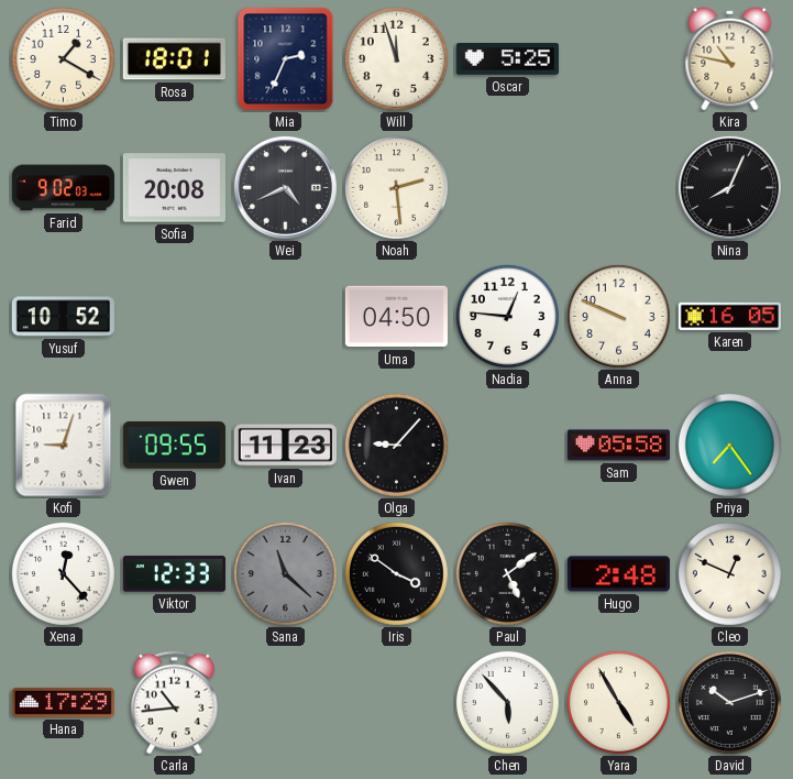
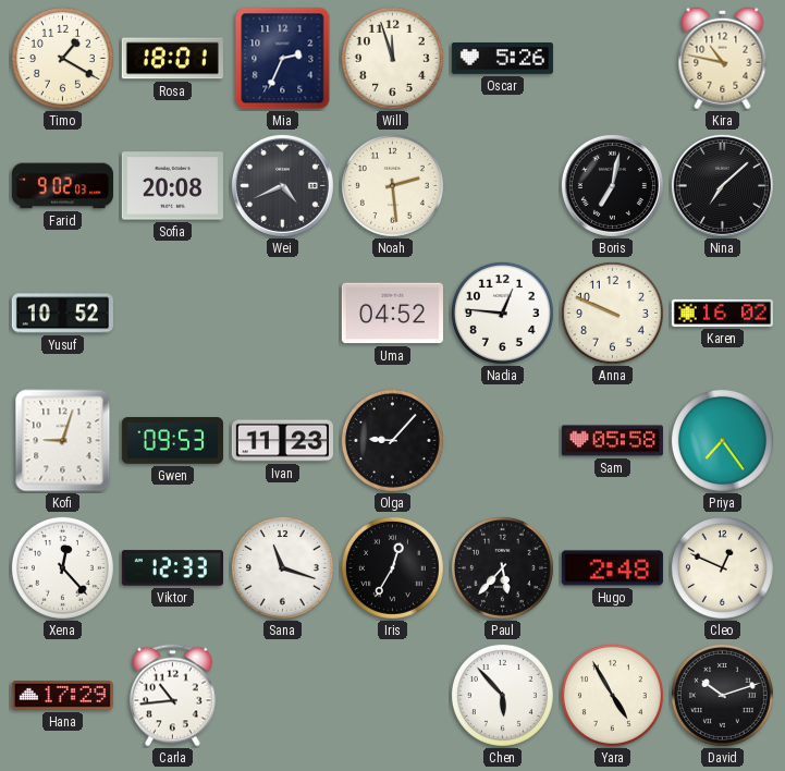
Oscar: 5:25 -> 5:26 (502, 59)
Boris: none -> 7:02 (612, 185)
Nina: 8:04 -> 7:08 (722, 185)
Uma: 04:50 -> 04:52 (392, 314)
Karen: 16:05 -> 16:02 (722, 313)
Gwen: 09:55 -> 09:53 (172, 441)
Sana: 11:22 -> 11:18 (282, 567)
Sana dial: grey -> white (282, 567)
Iris: 3:51 -> 12:35 (392, 567)
Paul: 5:09 -> 5:37 (502, 567)
